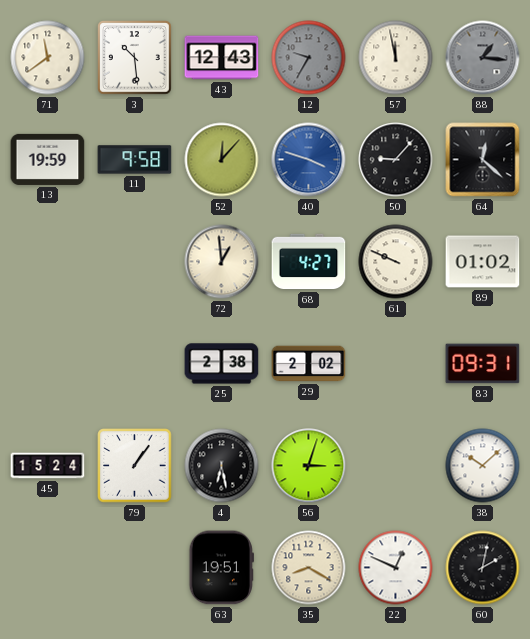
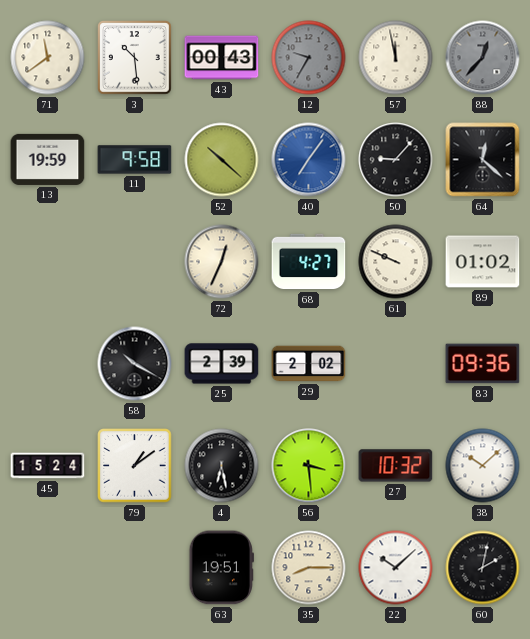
43: 12:43 -> 00:43 (222, 58)
88: 1:16 -> 12:37 (483, 58)
52: 12:07 -> 10:22 (222, 160)
40: 3:48 -> 7:06 (309, 160)
72: 12:59 -> 12:34 (222, 262)
58: none -> 10:20 (135, 364)
25: 2:38 -> 2:39 (222, 364)
83: 09:31 -> 09:36 (483, 364)
79: 1:06 -> 1:09 (135, 466)
56: 3:03 -> 3:29 (309, 466)
27: none -> 10:32 (396, 466)
35: 8:20 -> 8:15 (309, 568)
22: 12:49 -> 10:08 (396, 568)
